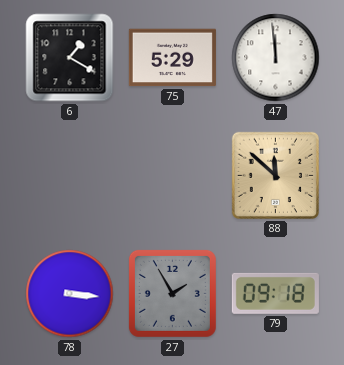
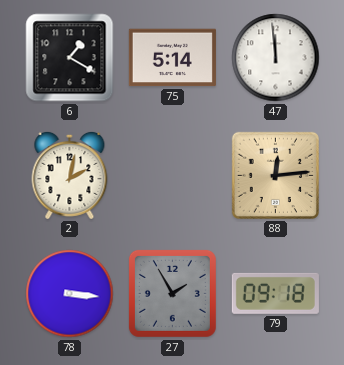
75: 5:29 -> 5:14 (172, 58)
2: none -> 2:02 (70, 175)
88: 11:52 -> 12:14 (275, 175)
